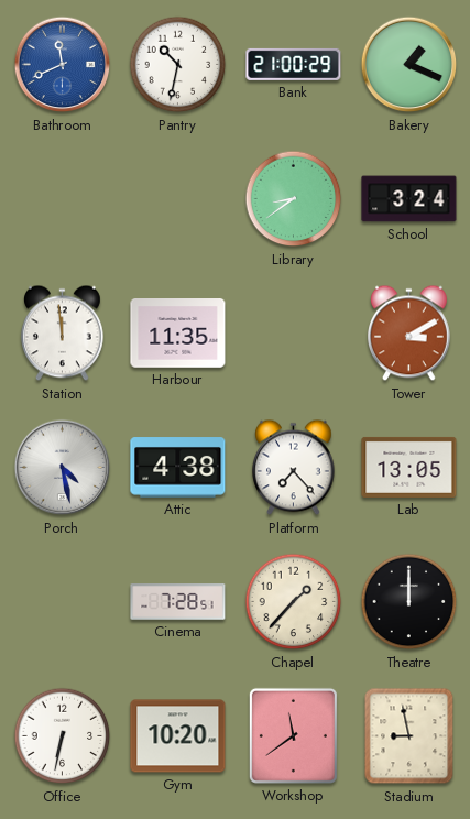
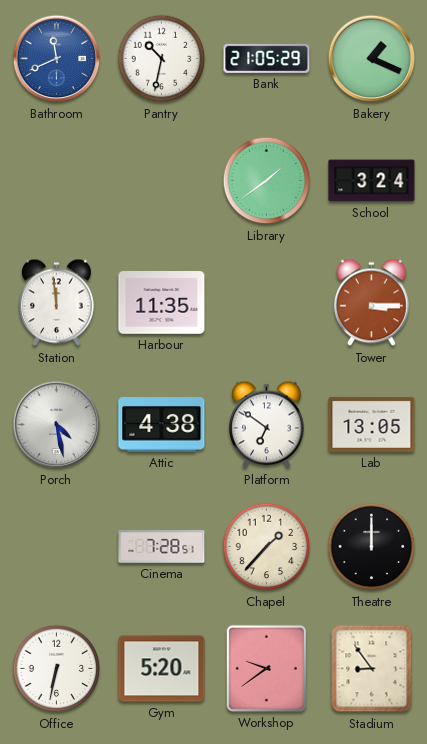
Bank: 21:00 -> 21:05 (267, 58)
Library: 8:39 -> 1:39 (267, 181)
Tower: 3:10 -> 3:15 (372, 303)
Platform: 7:23 -> 6:51 (267, 425)
Gym: 10:20 -> 5:20 (162, 669)
Workshop: 11:39 -> 9:39 (266, 668)
Stadium: 8:58 -> 8:54 (372, 669)
